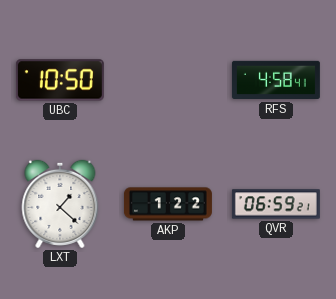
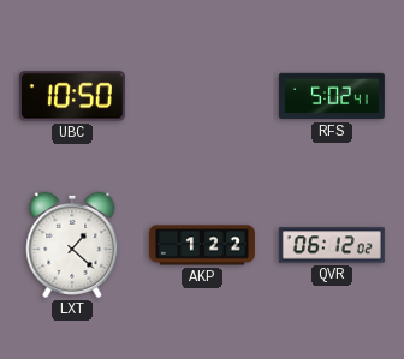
RFS: 4:58 -> 5:02 (332, 96)
QVR: 06:59 -> 06:12 (332, 245)
